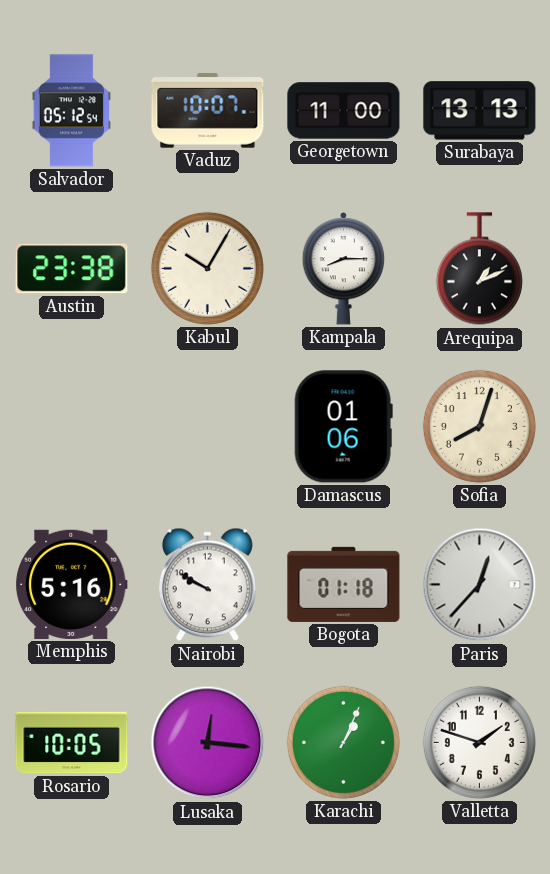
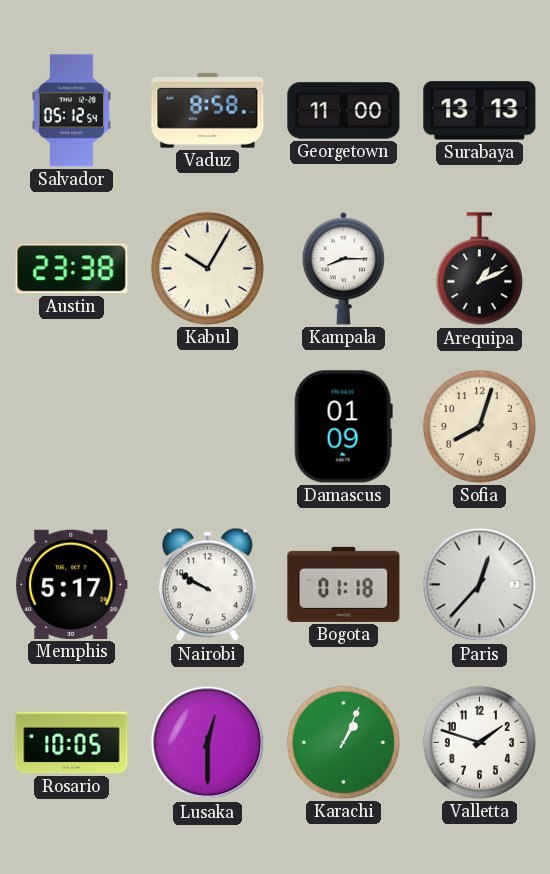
Vaduz: 10:07 -> 8:58 (208, 111)
Damascus: 01:06 -> 01:09 (343, 427)
Memphis: 5:16 -> 5:17 (72, 584)
Lusaka: 12:16 -> 12:30 (208, 743)
